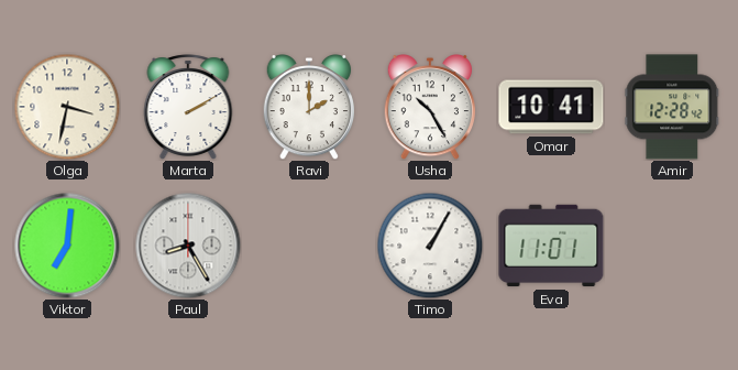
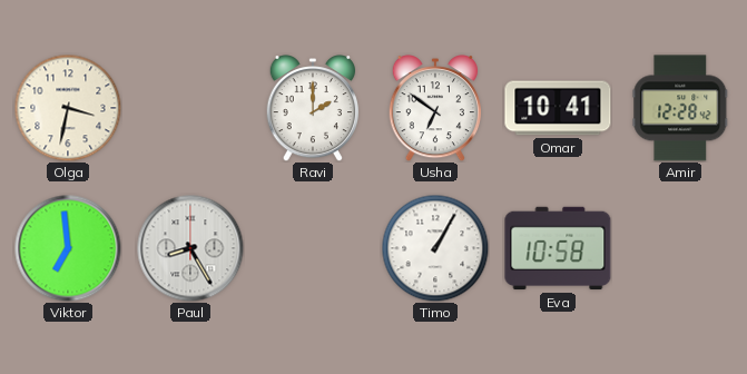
Marta: 2:10 -> none (188, 107)
Usha: 10:25 -> 6:51 (434, 108)
Viktor: 7:01 -> 6:59 (68, 248)
Eva: 11:01 -> 10:58 (558, 248)
